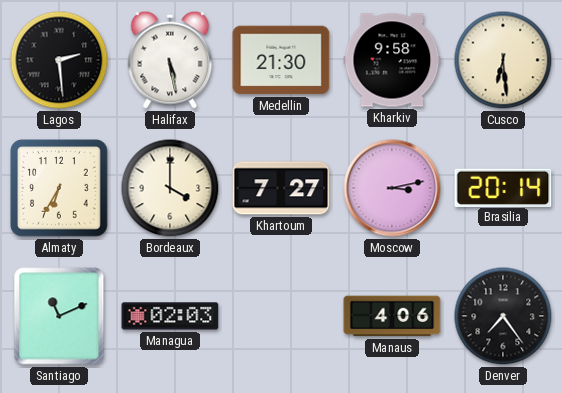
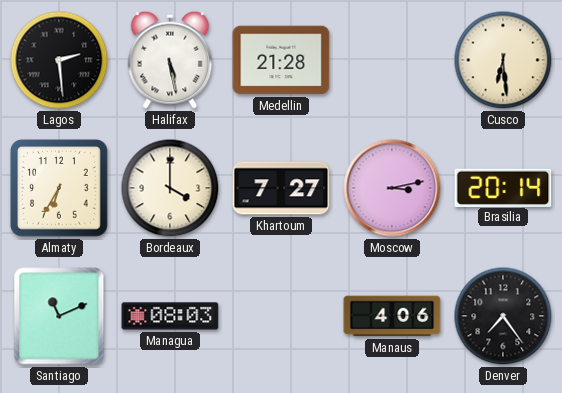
Medellin: 21:30 -> 21:28 (281, 60)
Kharkiv: 9:58 -> none (392, 60)
Managua: 02:03 -> 08:03 (170, 316)
